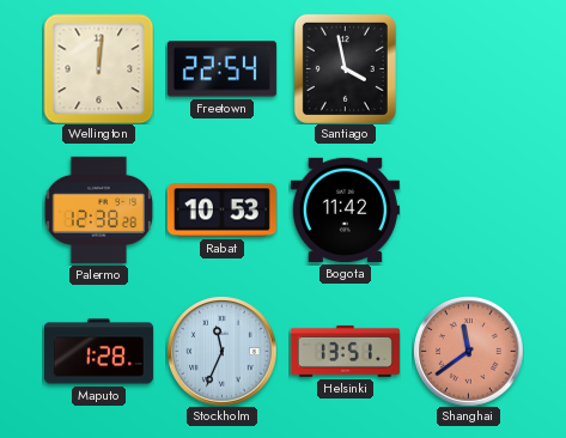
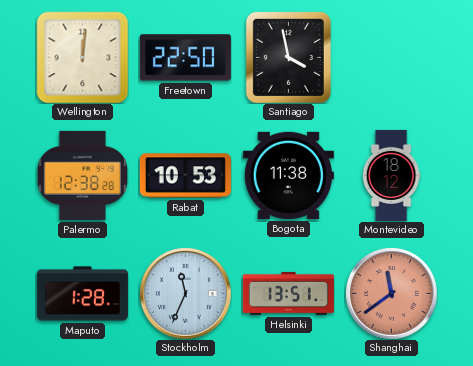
Freetown: 22:54 -> 22:50 (185, 58)
Bogota: 11:42 -> 11:38 (288, 175)
Montevideo: none -> 18:12 (391, 175)
